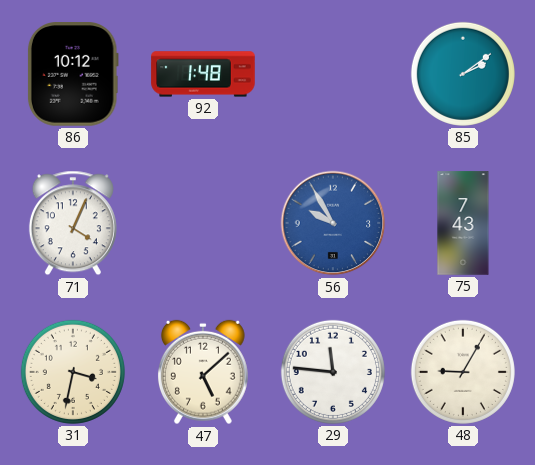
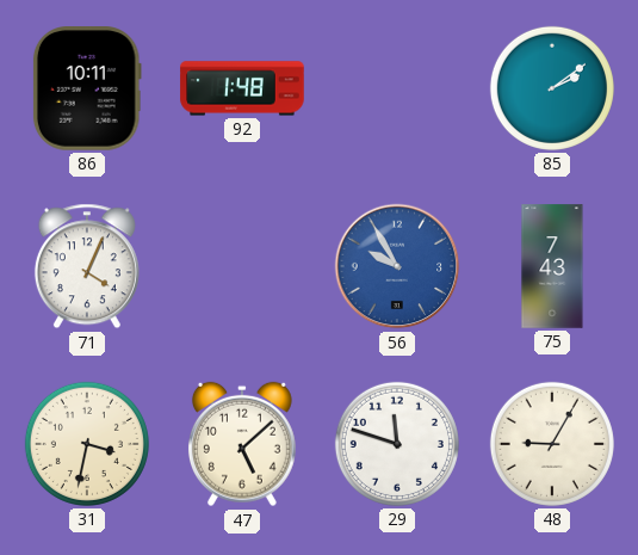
86: 10:12 -> 10:11 (87, 88)
29: 11:46 -> 11:48 (397, 444)
